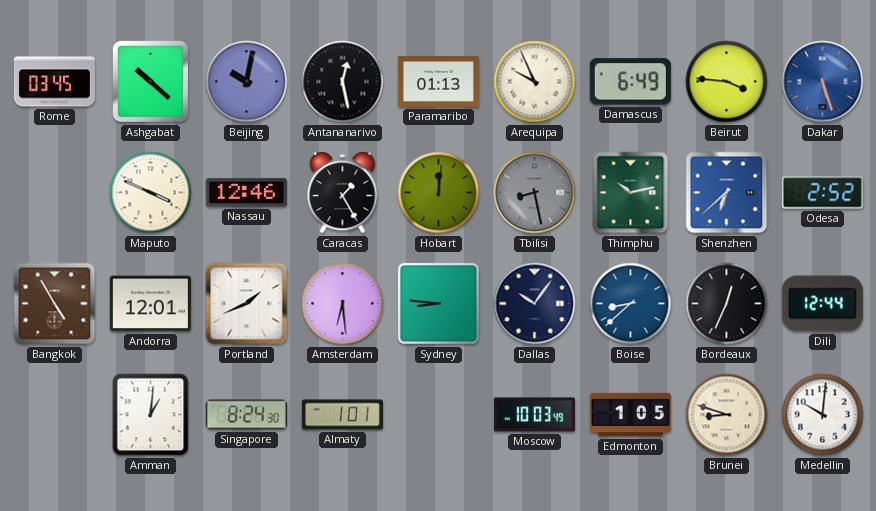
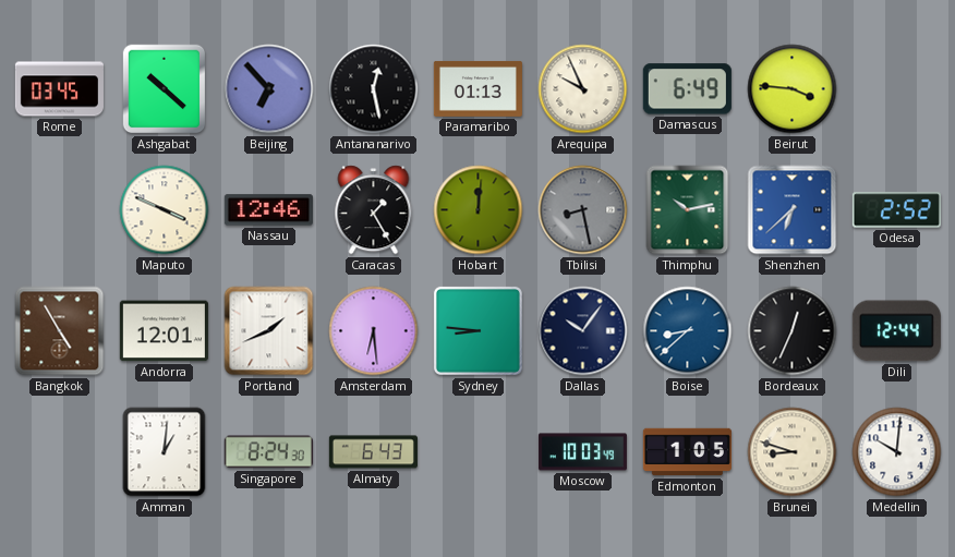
Beijing: 10:02 -> 6:53 (269, 89)
Dakar: 5:27 -> none (823, 82)
Almaty: 1:01 -> 6:43 (373, 452)
